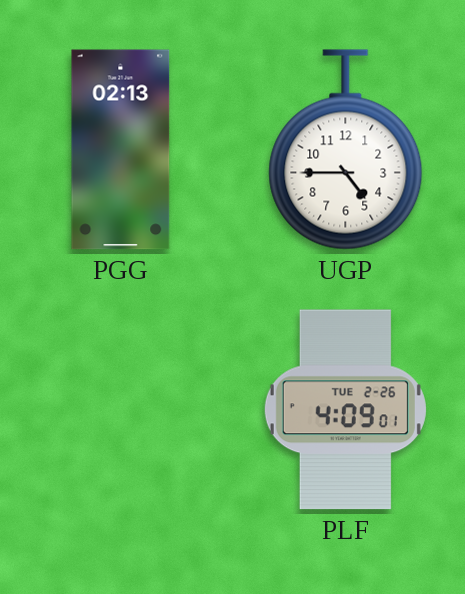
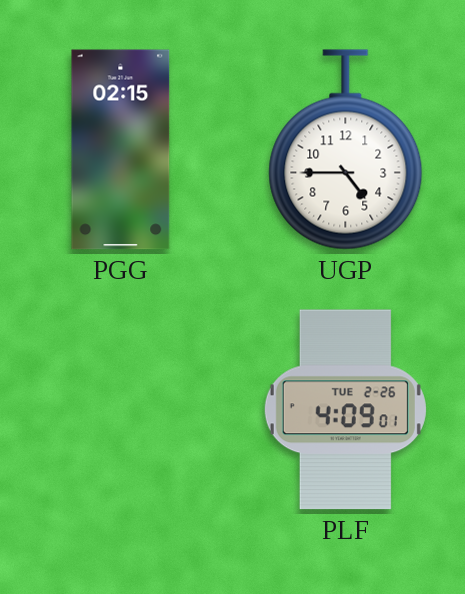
PGG: 02:13 -> 02:15 (121, 150)
